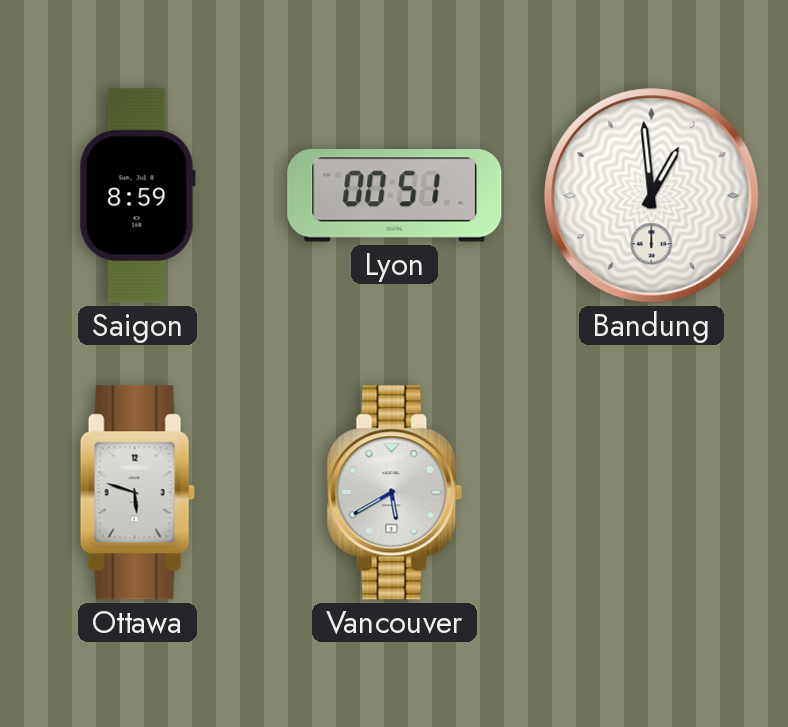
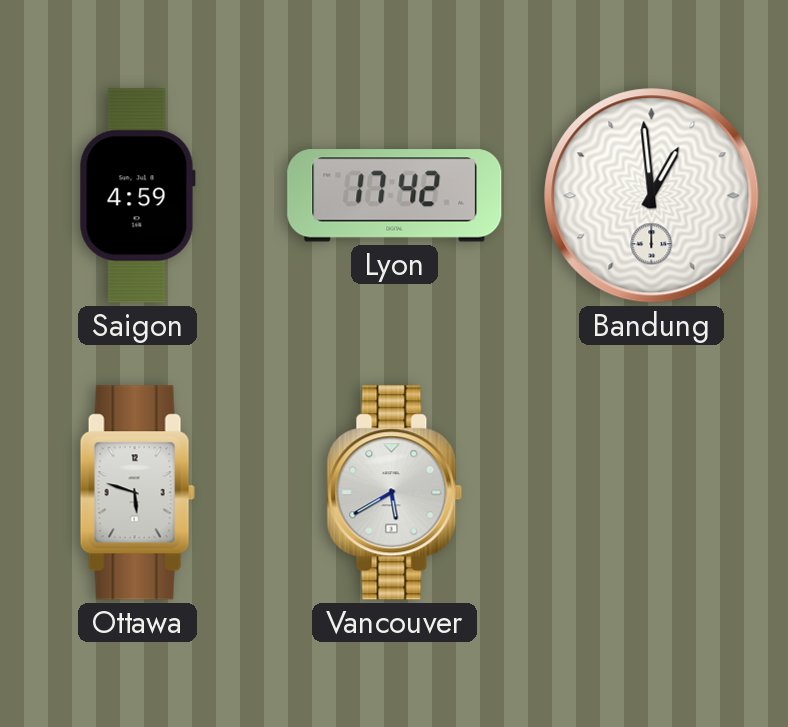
Saigon: 8:59 -> 4:59 (137, 196)
Lyon: 00:51 -> 17:42 (395, 196)
